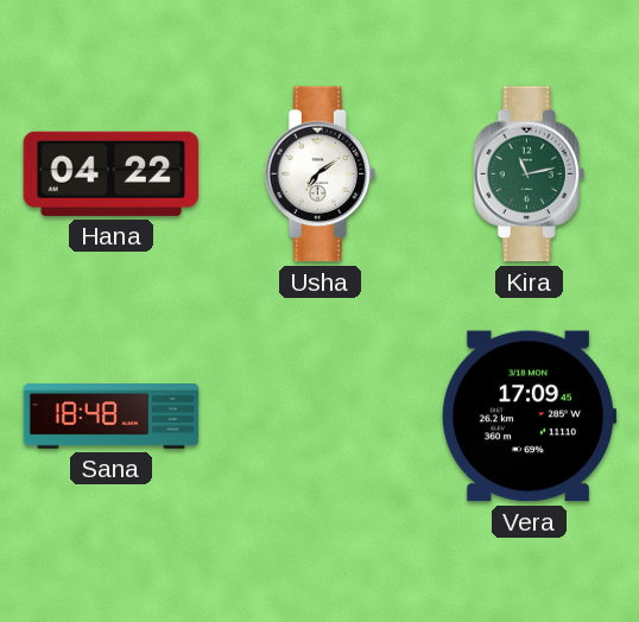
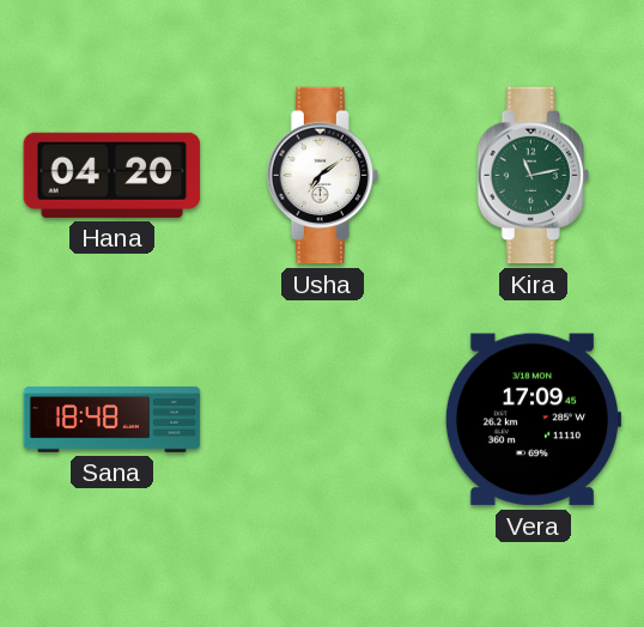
Hana: 04:22 -> 04:20 (113, 175)
